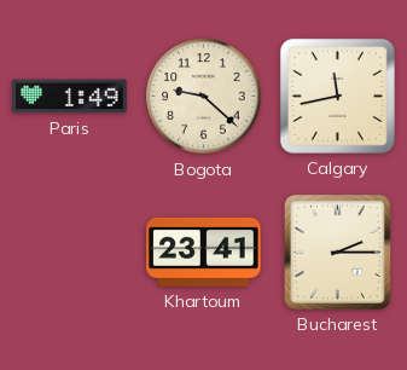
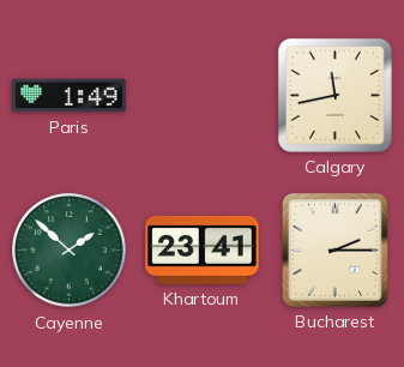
Bogota: 9:22 -> none (204, 97)
Cayenne: none -> 1:52 (70, 251)
